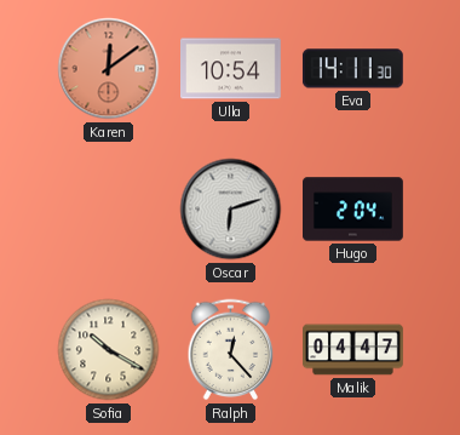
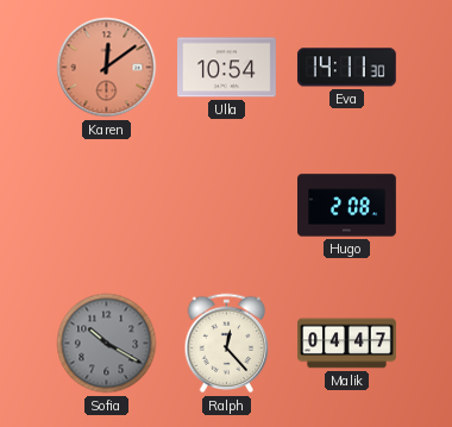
Oscar: 6:12 -> none (231, 210)
Hugo: 2:04 -> 2:08 (347, 206)
Sofia dial: cream -> grey (107, 344)
